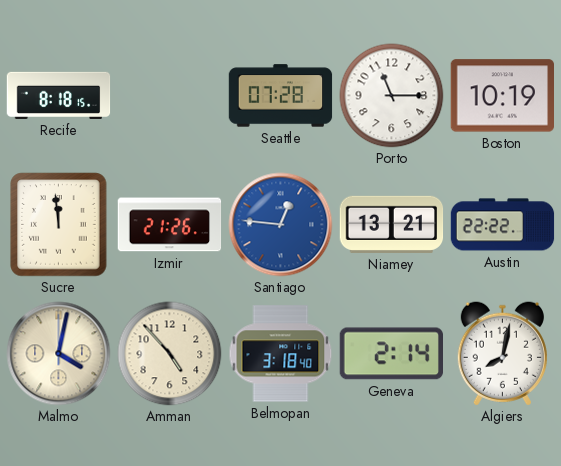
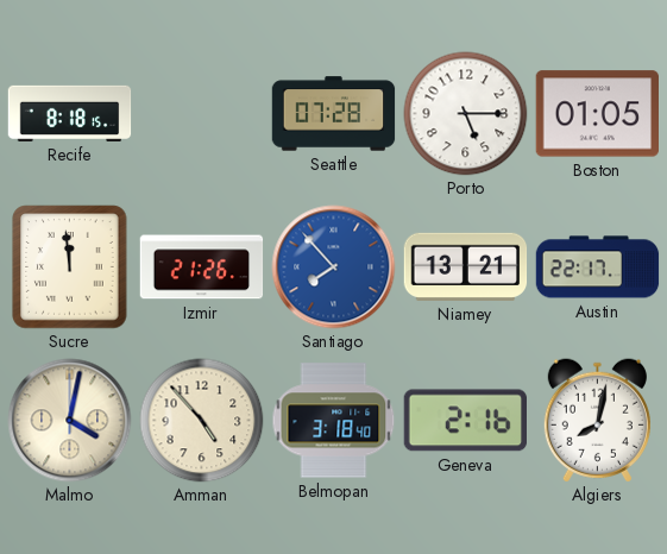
Porto: 11:15 -> 5:15 (466, 114)
Boston: 10:19 -> 01:05 (597, 114)
Santiago: 12:46 -> 7:53 (334, 267)
Austin: 22:22 -> 22:17 (598, 267)
Geneva: 2:14 -> 2:16 (465, 421)
